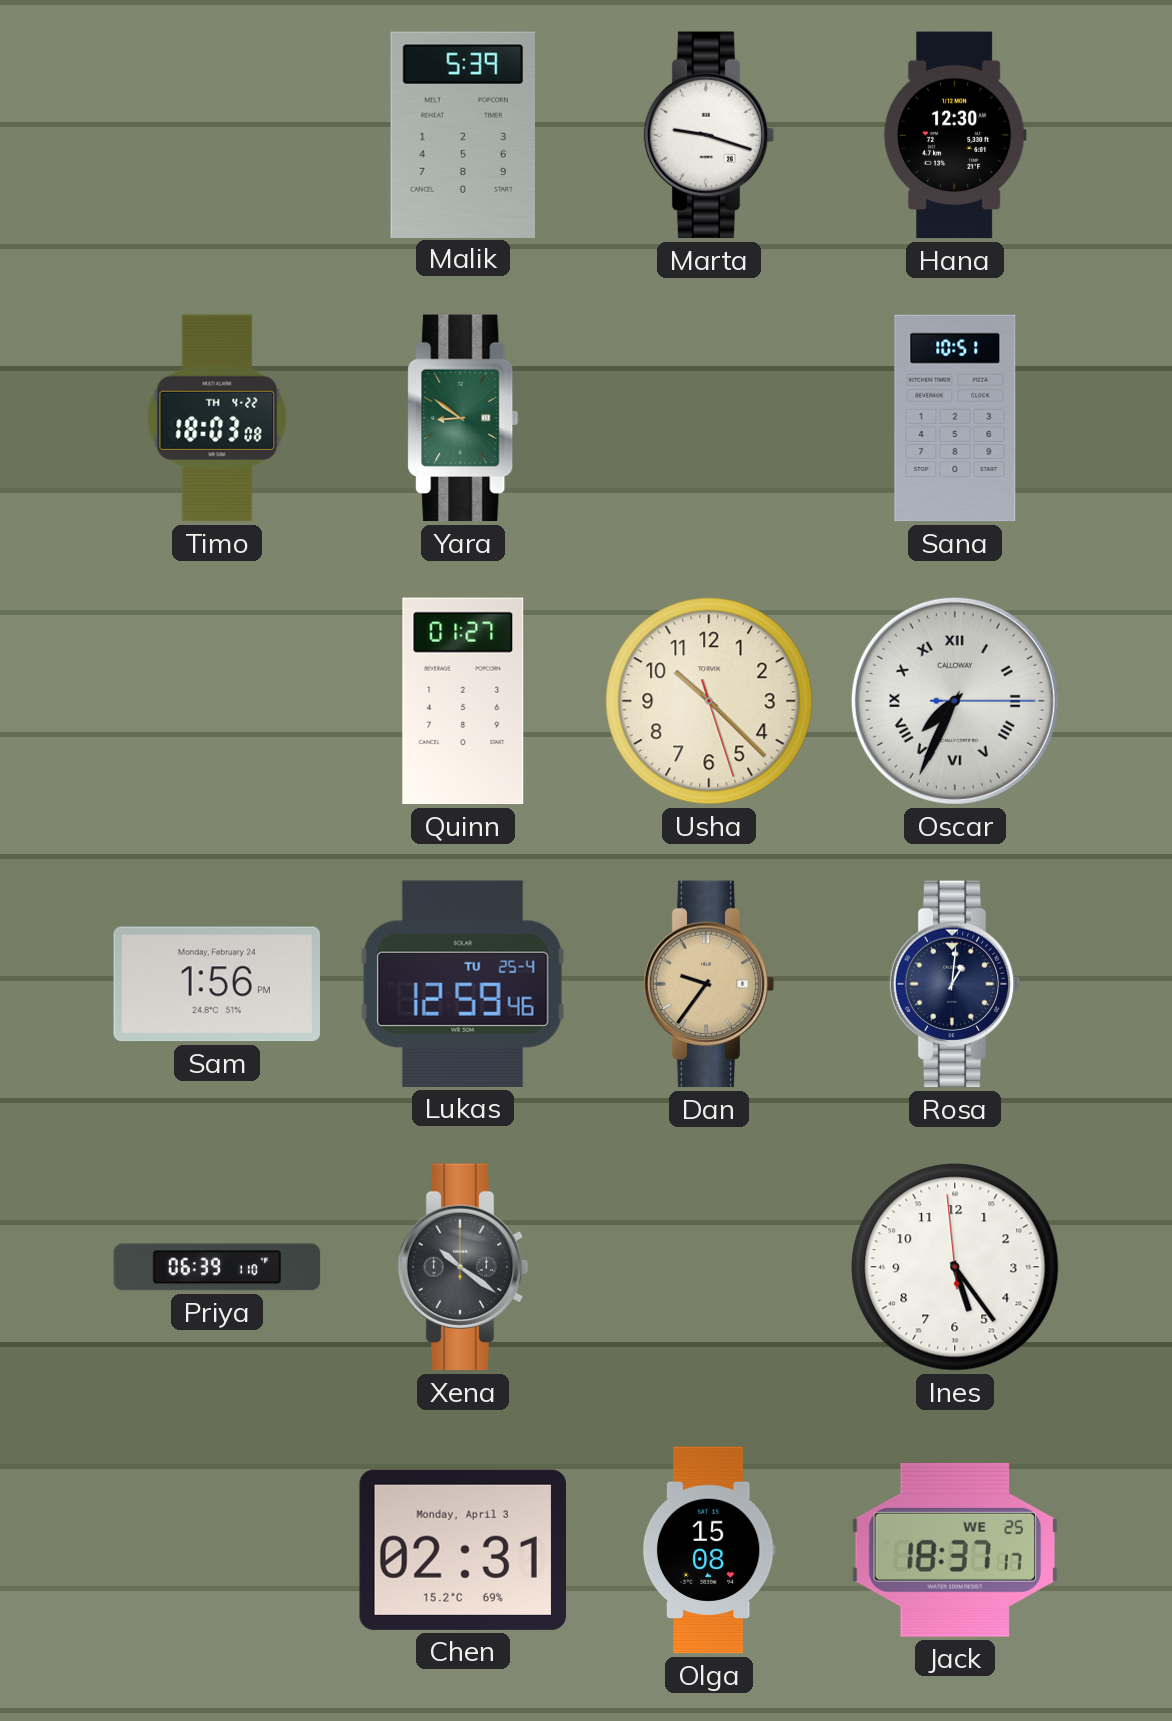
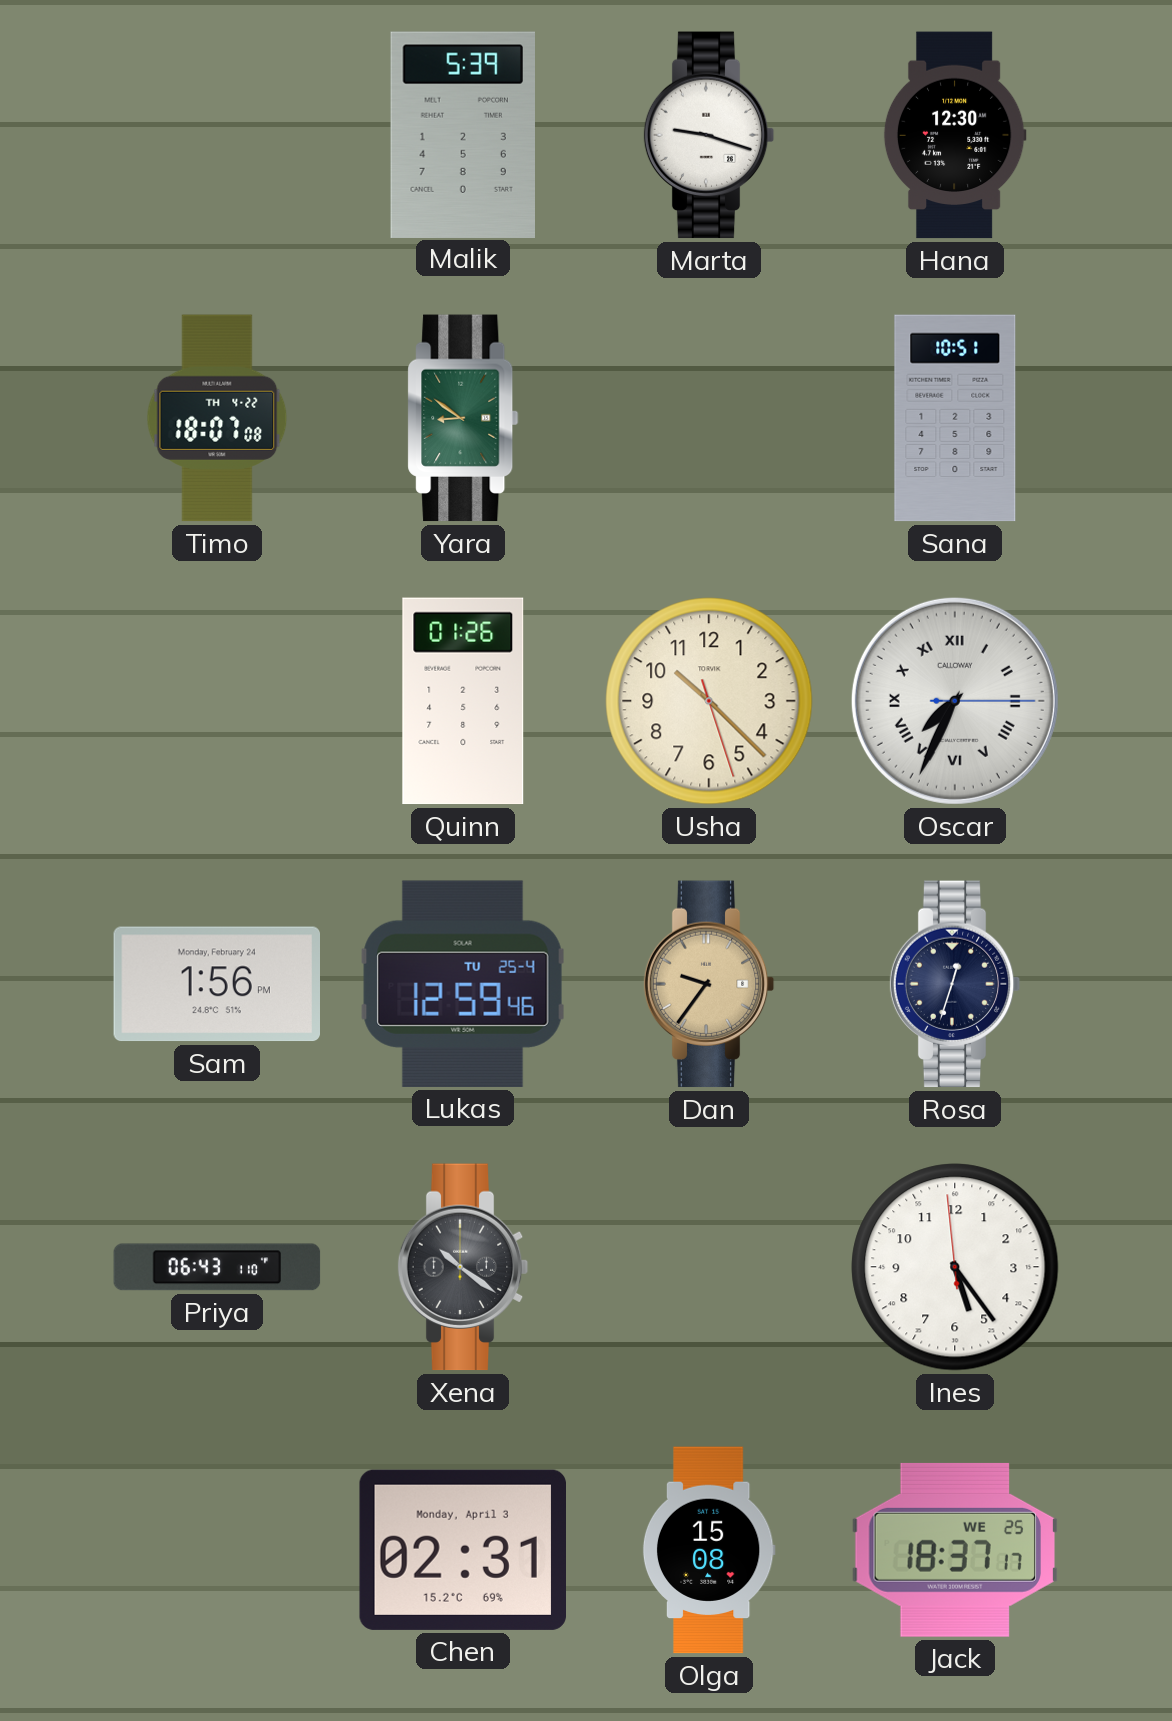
Timo: 18:03 -> 18:07 (217, 418)
Quinn: 01:27 -> 01:26 (463, 701)
Rosa: 1:01 -> 12:33 (955, 984)
Priya: 06:39 -> 06:43 (217, 1267)
